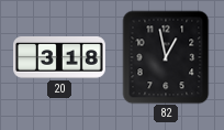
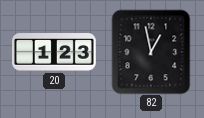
20: 3:18 -> 1:23 (55, 52)
